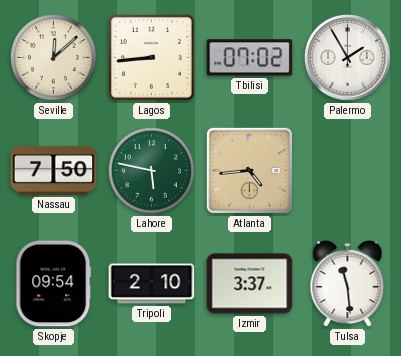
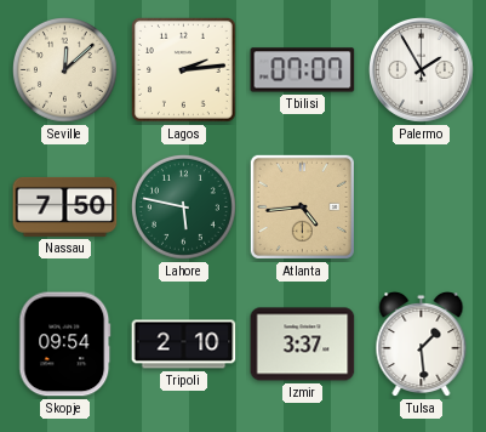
Lagos: 8:44 -> 2:14 (184, 70)
Tbilisi: 07:02 -> 07:07 (303, 70)
Tulsa: 11:29 -> 1:29 (422, 345)
